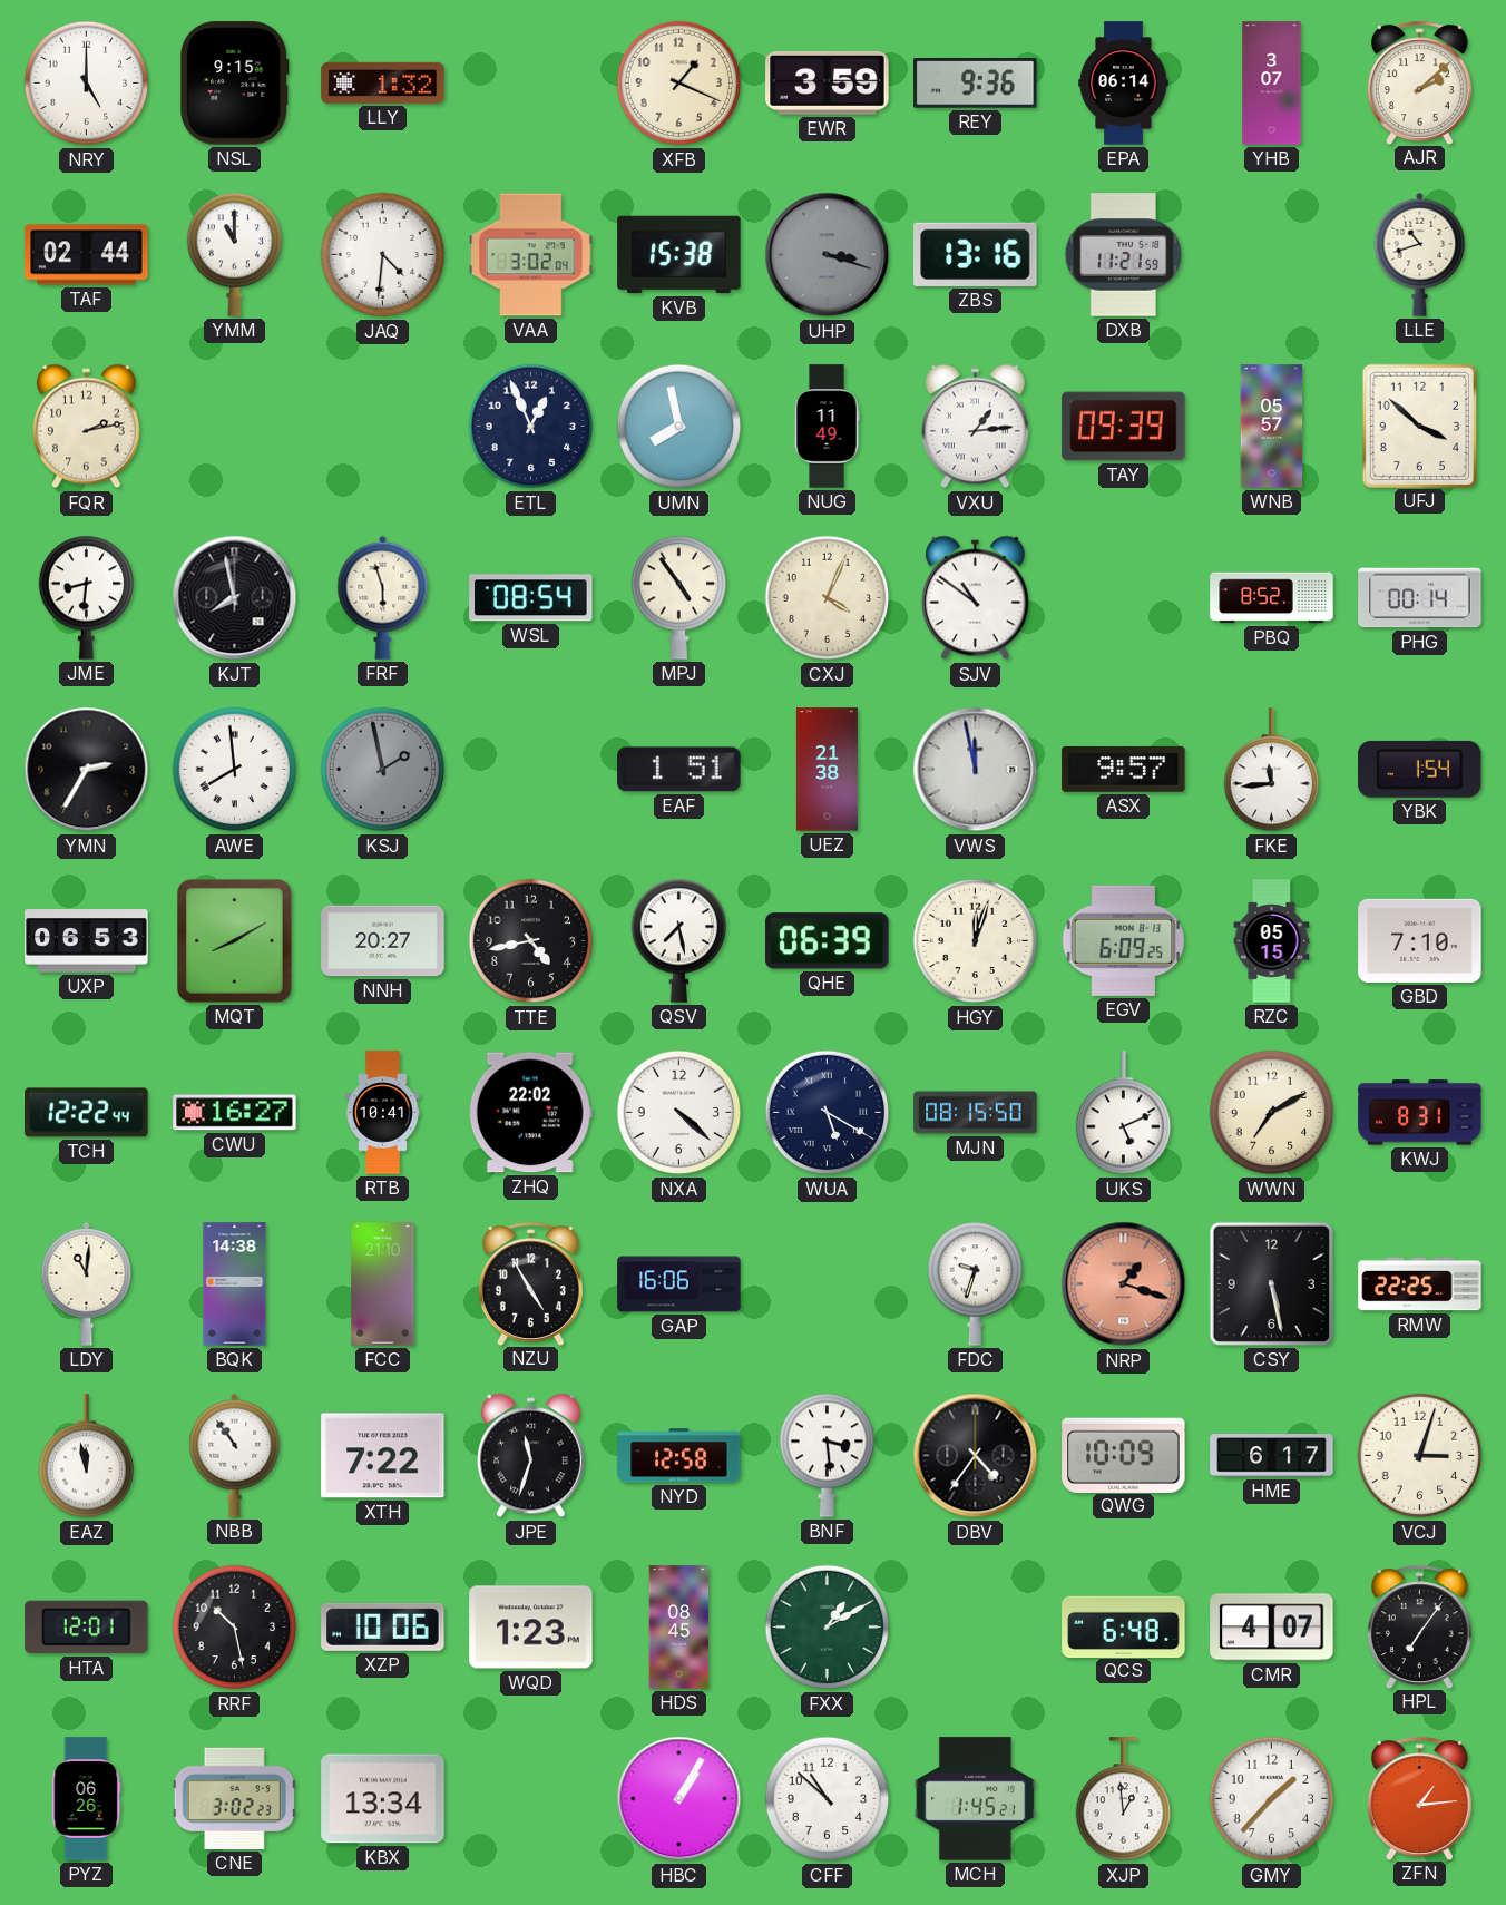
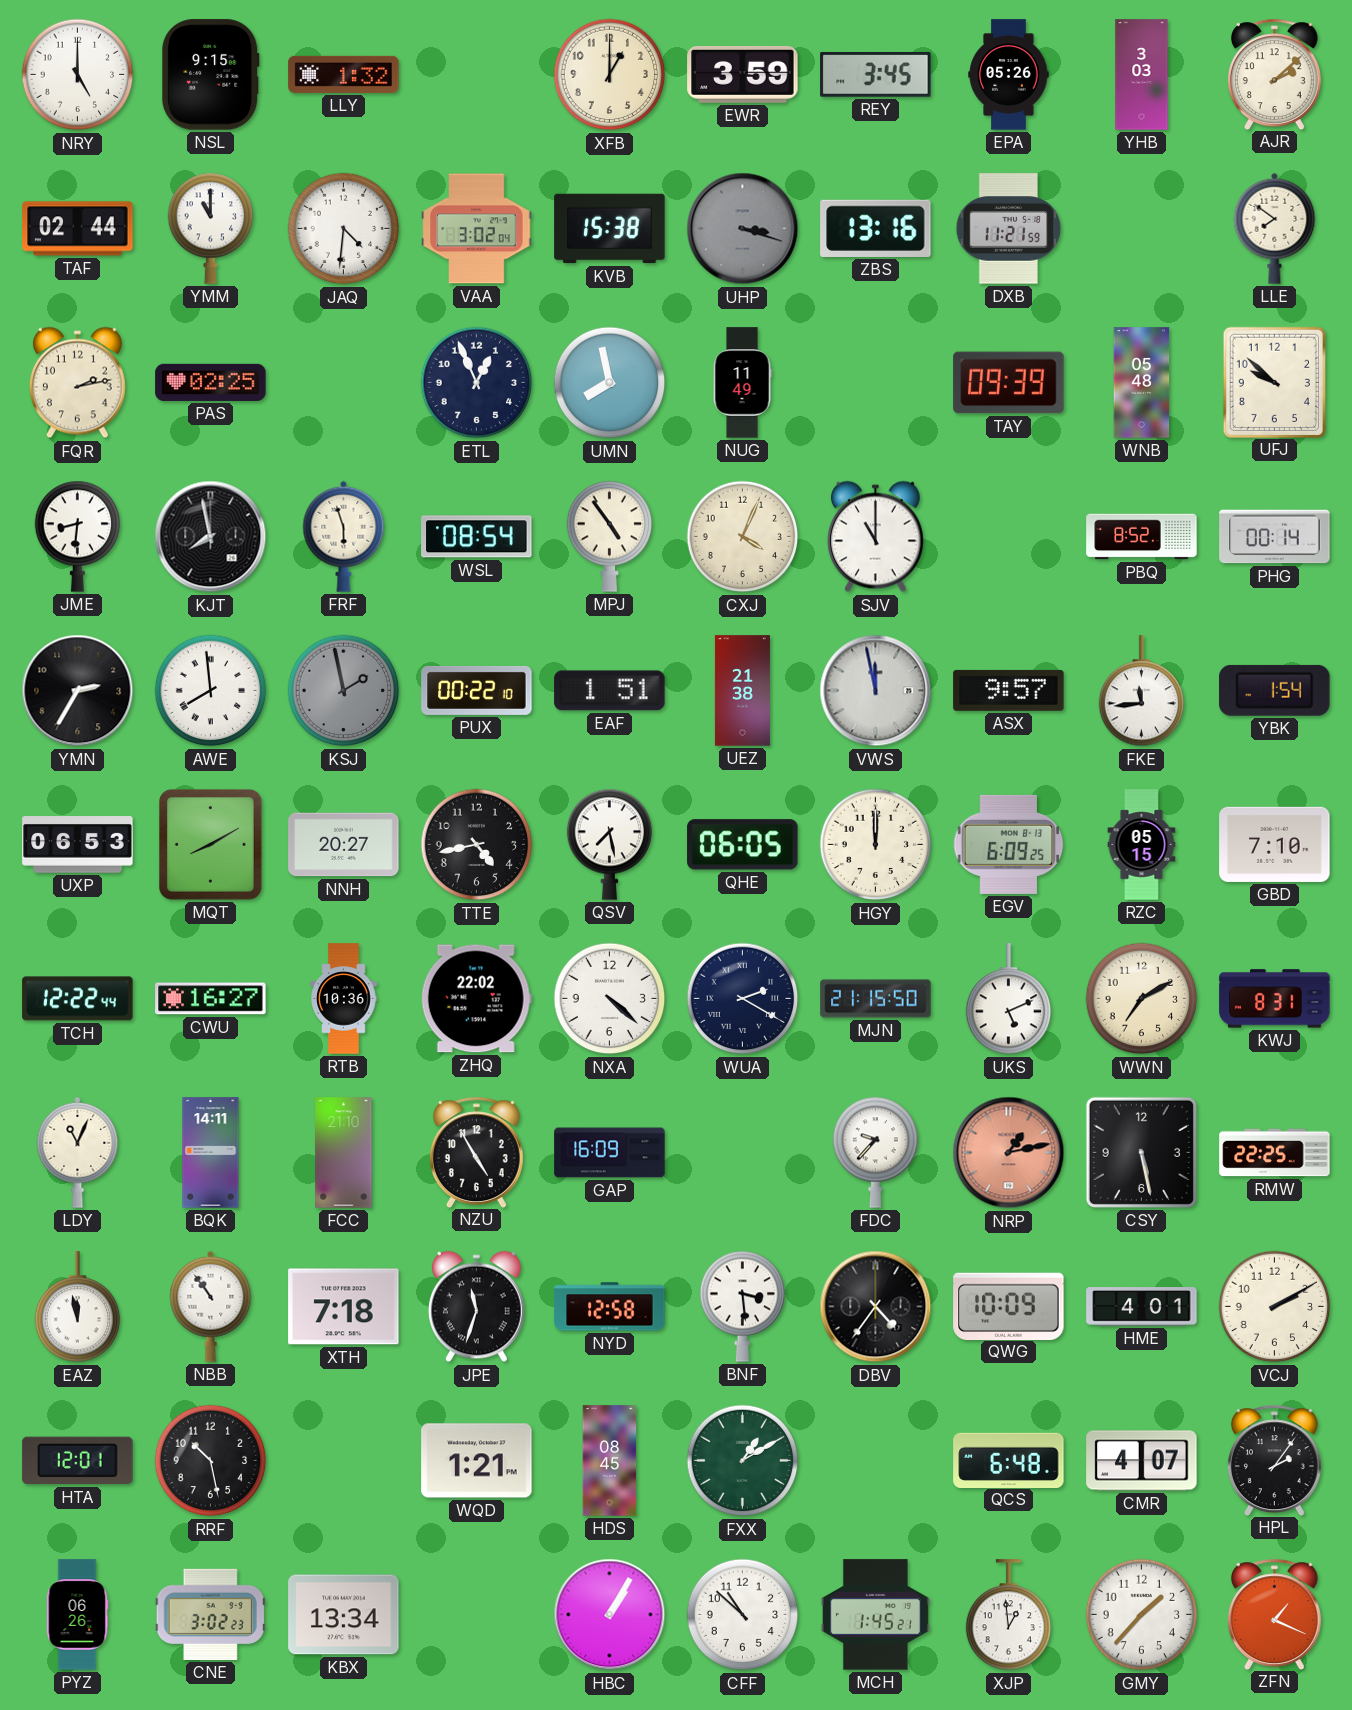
XFB: 1:19 -> 1:00 (610, 75)
REY: 9:36 -> 3:45 (876, 75)
EPA: 06:14 -> 05:26 (1009, 75)
YHB: 3:07 -> 3:03 (1142, 75)
LLE: 10:42 -> 7:51 (1275, 228)
PAS: none -> 02:25 (211, 382)
VXU: 1:14 -> none (975, 427)
WNB: 05:57 -> 05:48 (1142, 383)
UFJ: 3:52 -> 9:52 (1274, 382)
SJV: 10:51 -> 11:00 (875, 537)
PUX: none -> 00:22 (477, 690)
QHE: 06:39 -> 06:05 (743, 845)
HGY: 12:03 -> 12:00 (876, 845)
RTB: 10:41 -> 10:36 (344, 999)
WUA: 5:20 -> 2:20 (743, 999)
MJN: 08:15 -> 21:15 (876, 999)
LDY: 11:01 -> 11:04 (78, 1152)
BQK: 14:38 -> 14:11 (211, 1153)
GAP: 16:06 -> 16:09 (610, 1153)
FDC: 9:33 -> 9:37 (876, 1152)
NRP: 1:18 -> 1:13 (1009, 1153)
XTH: 7:22 -> 7:18 (344, 1307)
HME: 6:17 -> 4:01 (1142, 1307)
VCJ: 3:03 -> 2:10 (1275, 1307)
XZP: 10:06 -> none (383, 1626)
WQD: 1:23 -> 1:21 (477, 1461)
HPL: 7:06 -> 2:06 (1274, 1460)
ZFN: 1:14 -> 1:19 (1274, 1614)
